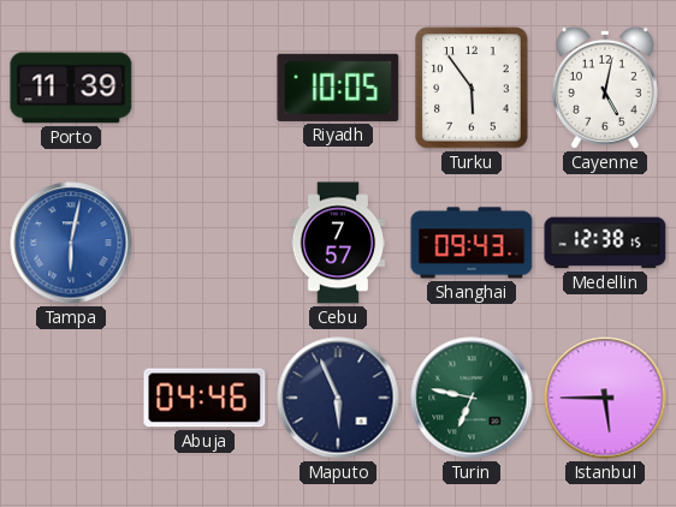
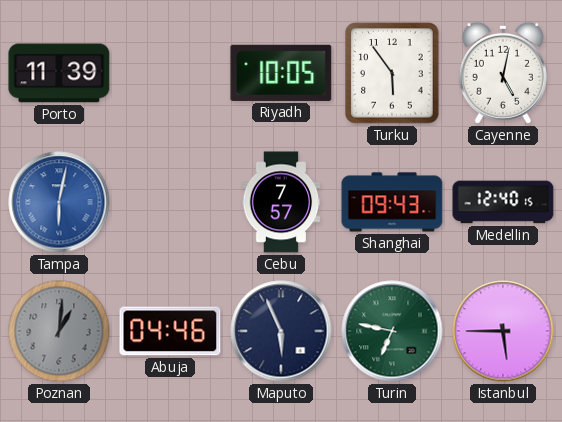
Medellin: 12:38 -> 12:40 (503, 202)
Poznan: none -> 1:01 (59, 331)
